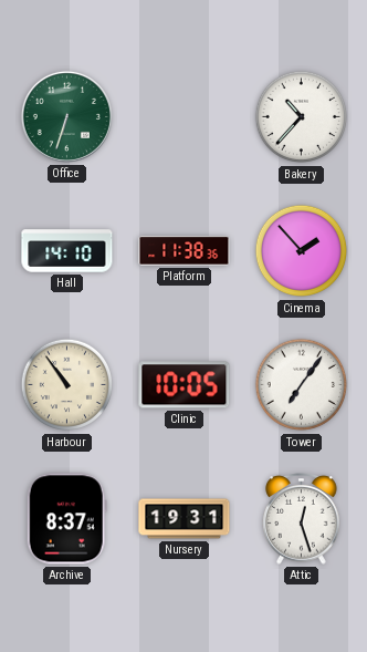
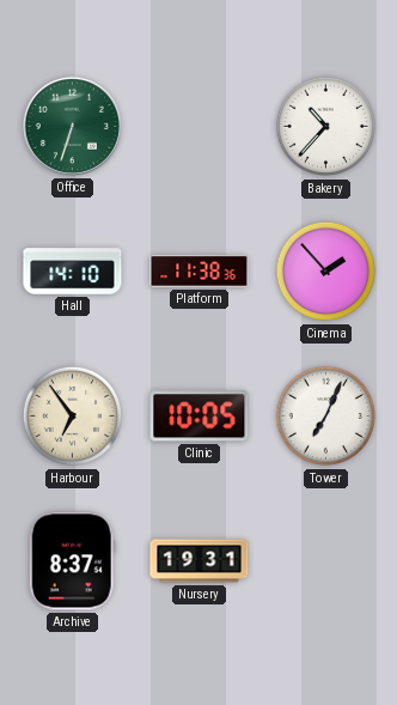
Harbour: 10:54 -> 6:54 (73, 417)
Tower: 7:06 -> 7:04 (326, 417)
Attic: 12:27 -> none (302, 519)
